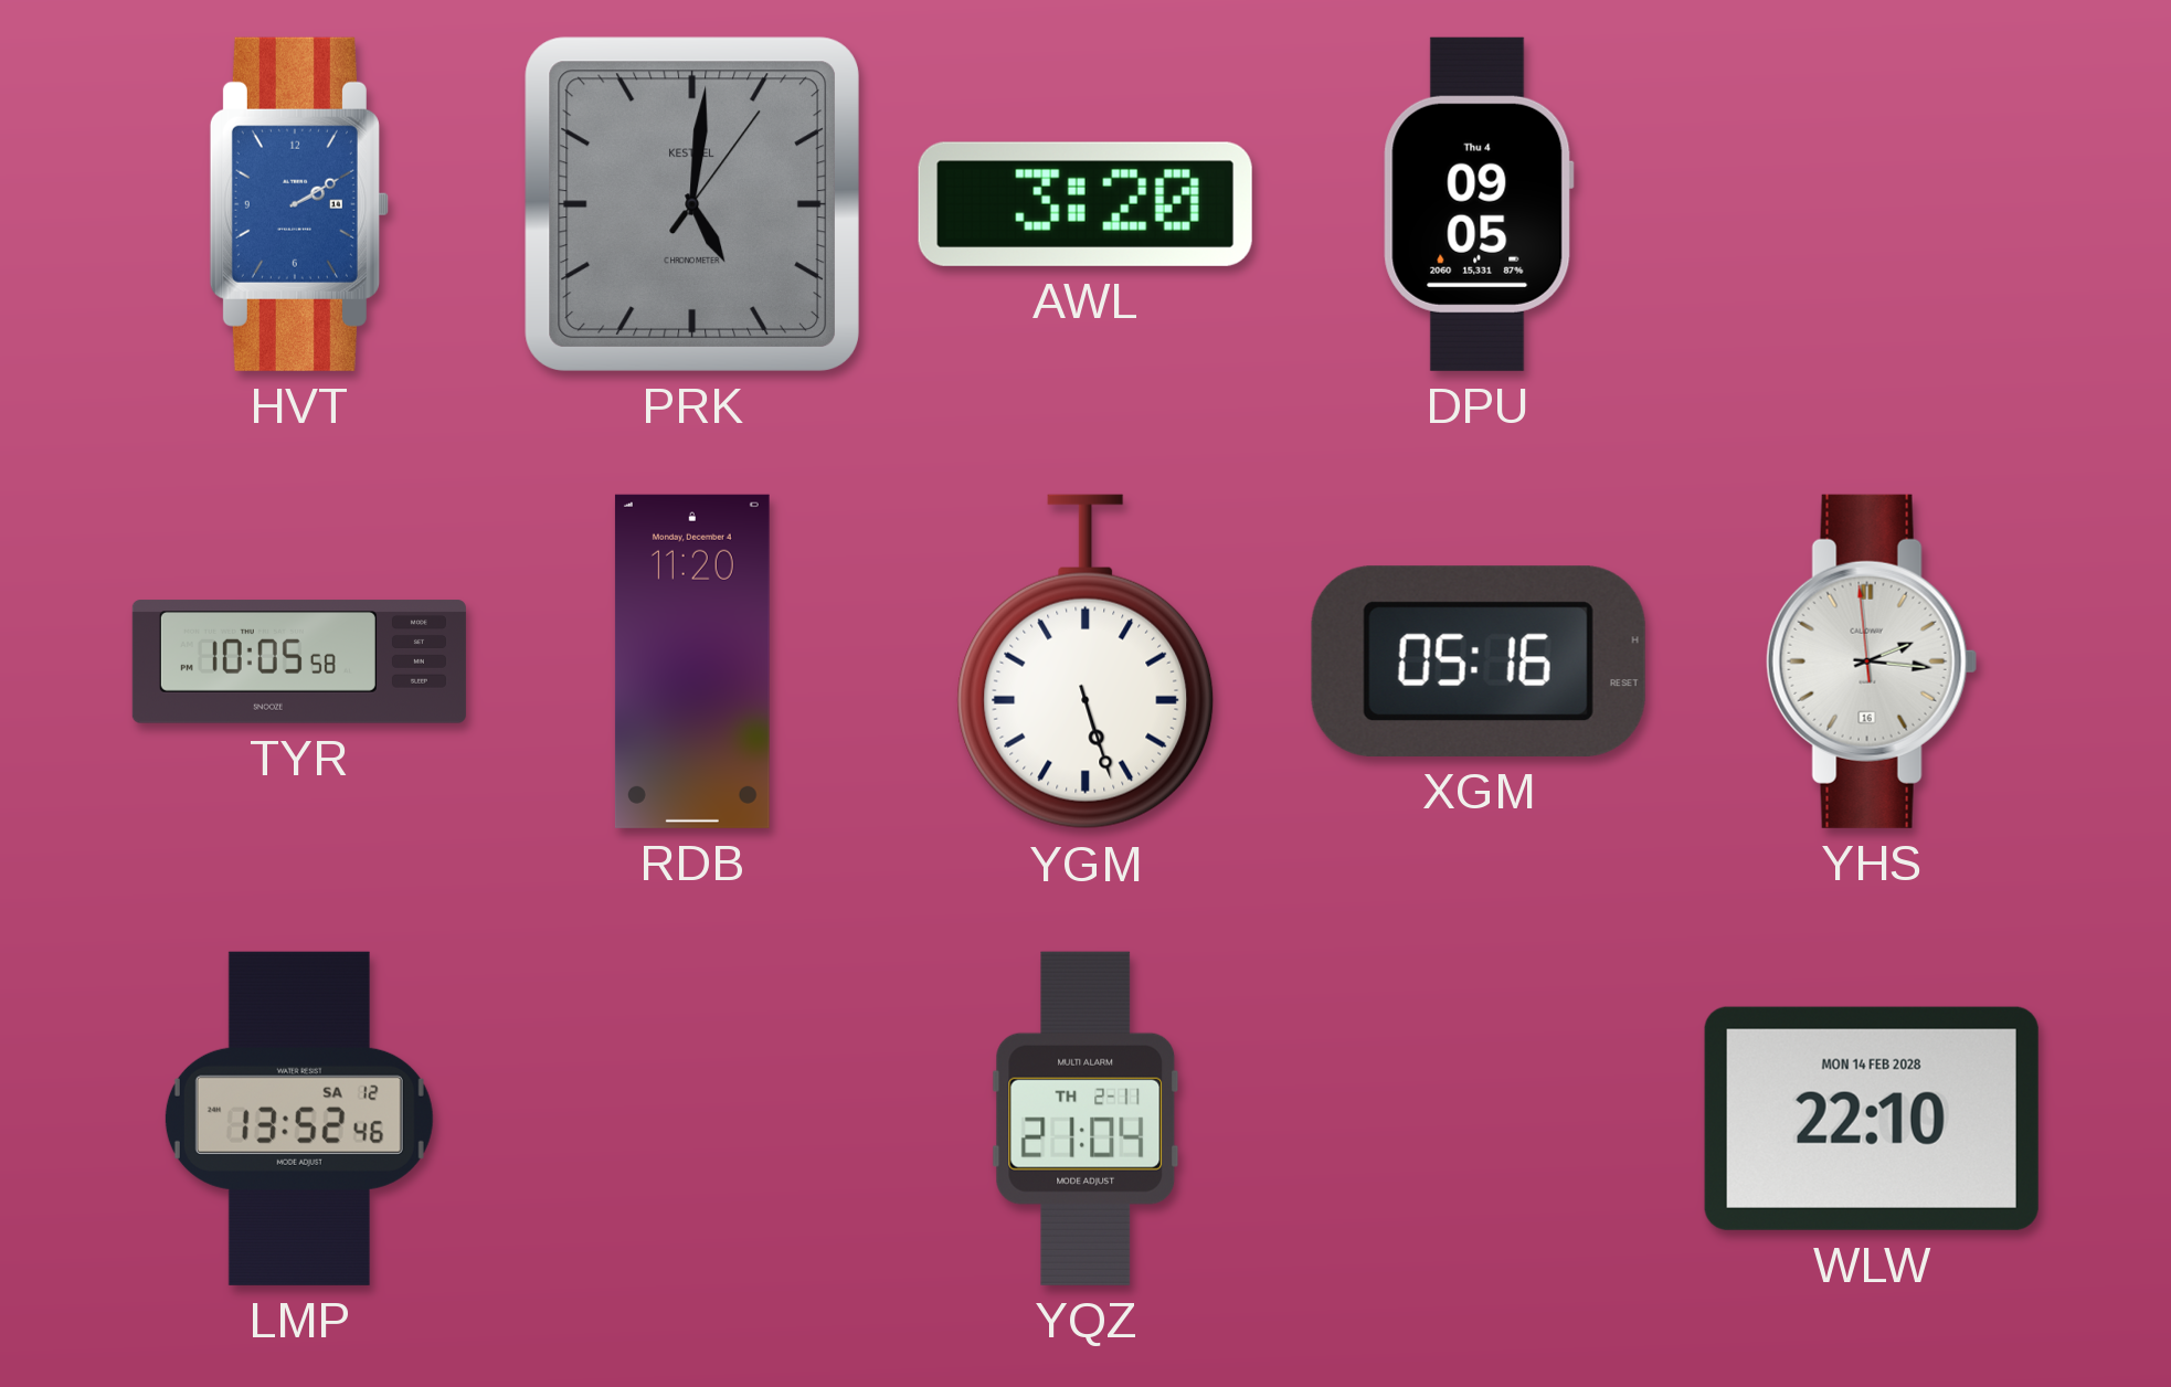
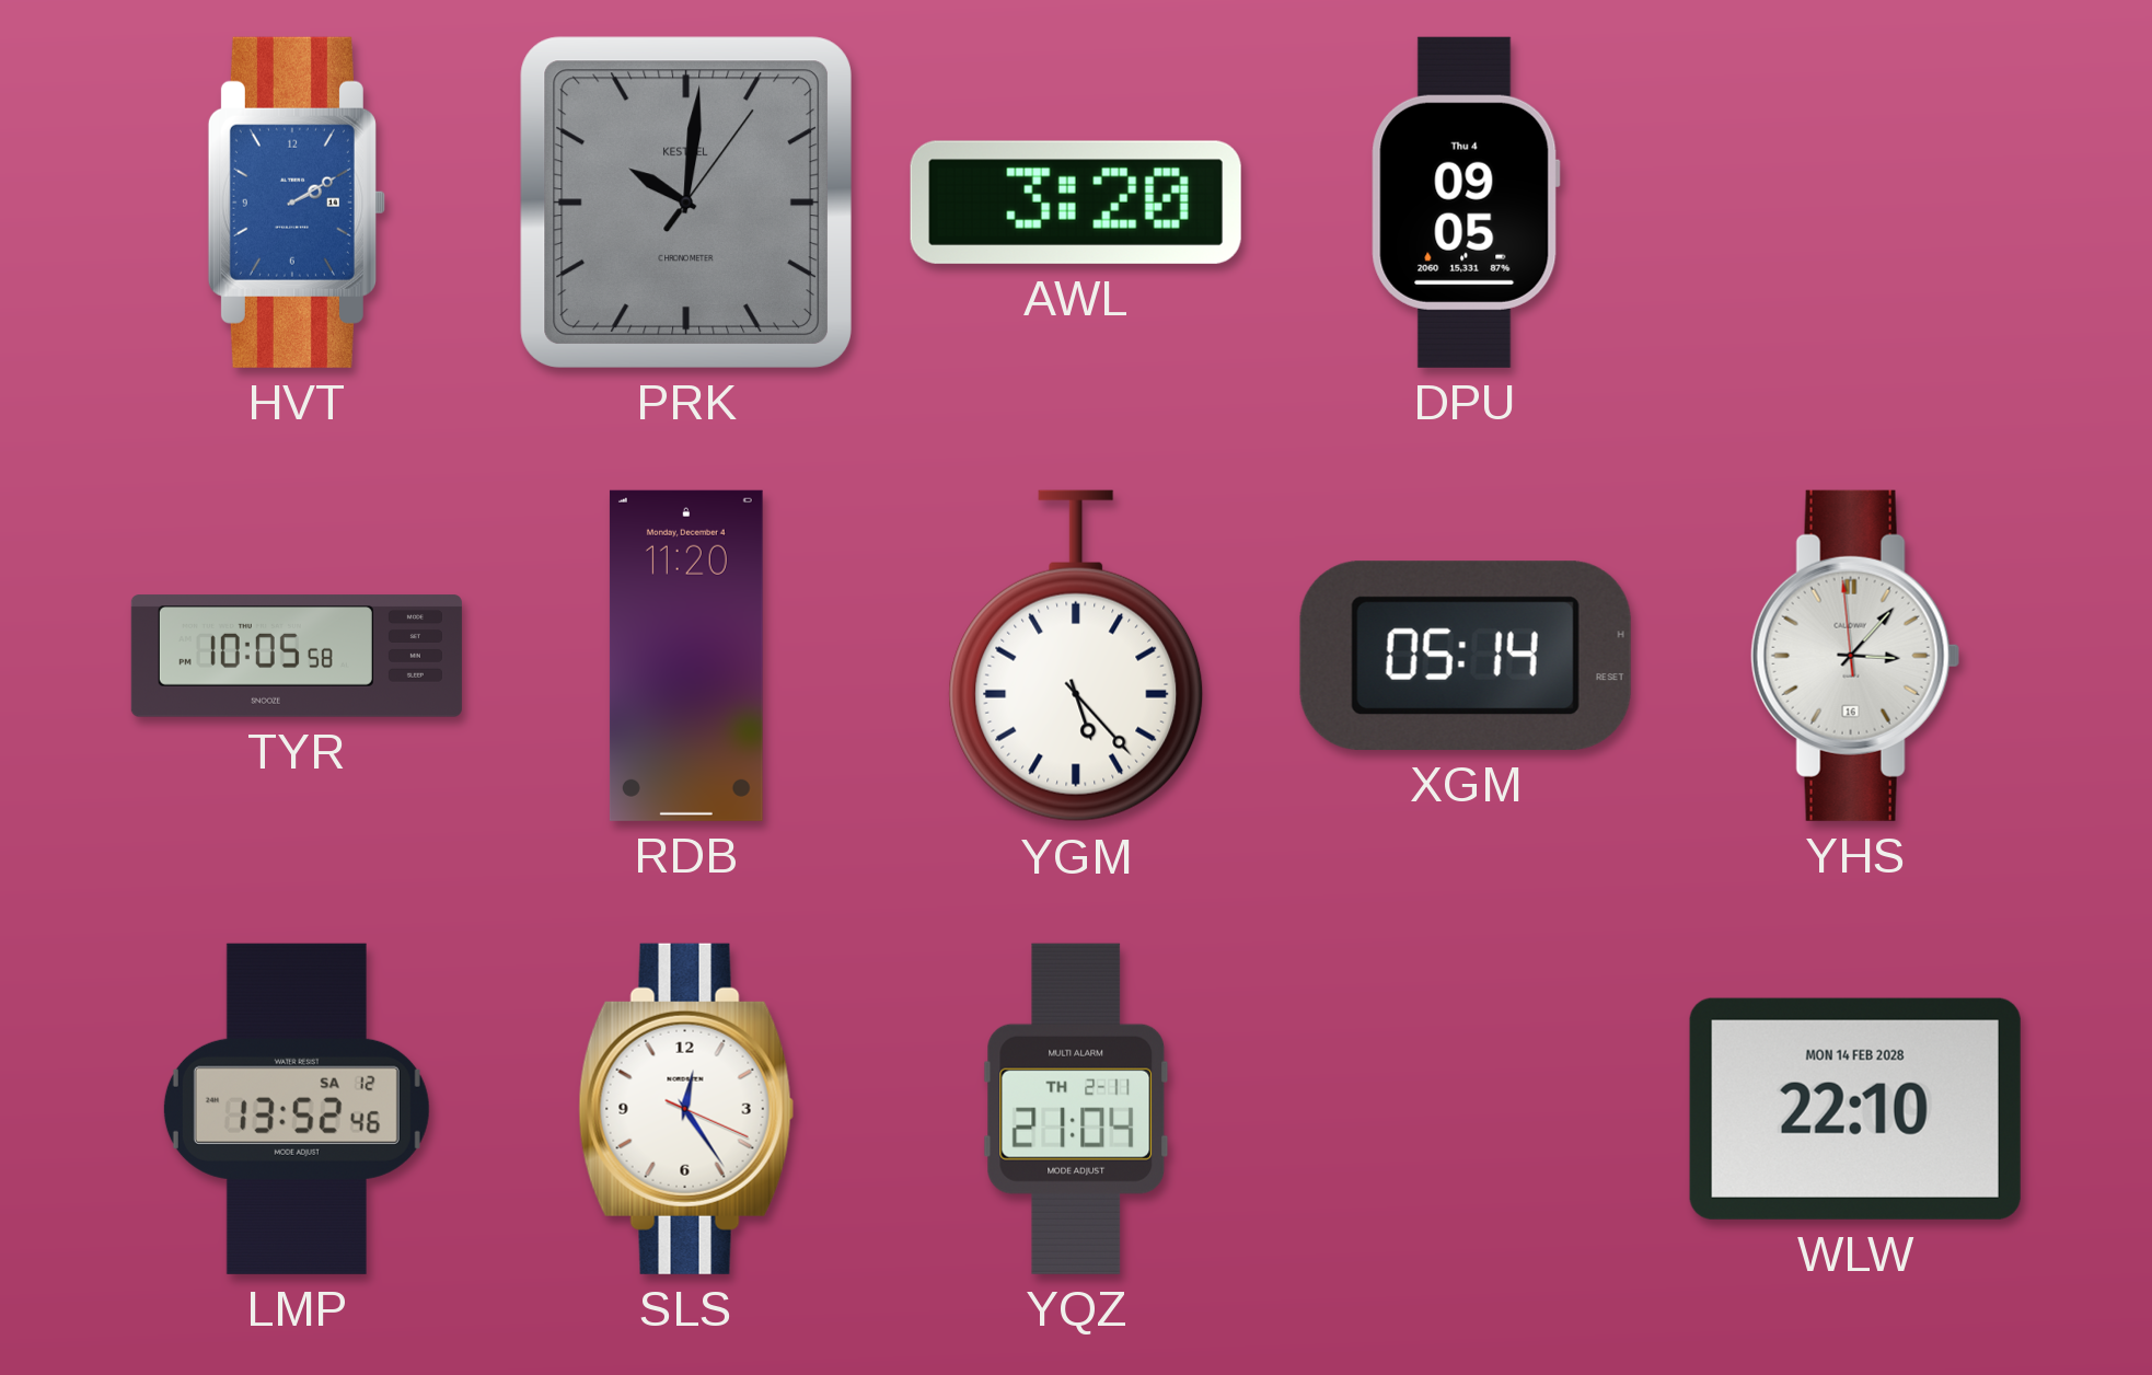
PRK: 5:01 -> 10:01 (686, 203)
YGM: 5:27 -> 5:23 (1076, 656)
XGM: 05:16 -> 05:14 (1466, 656)
YHS: 2:15 -> 3:06 (1855, 656)
SLS: none -> 12:24 (686, 1109)
